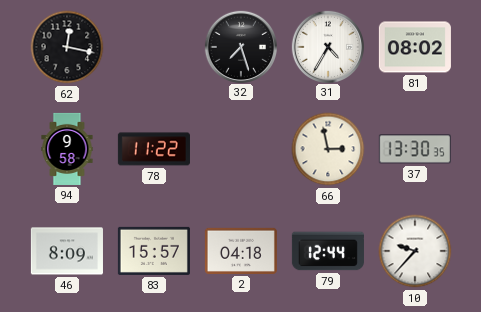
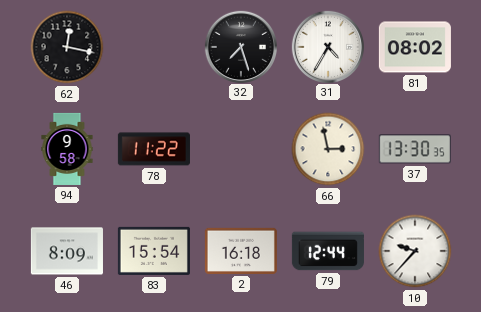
83: 15:57 -> 15:54 (154, 251)
2: 04:18 -> 16:18 (241, 251)
